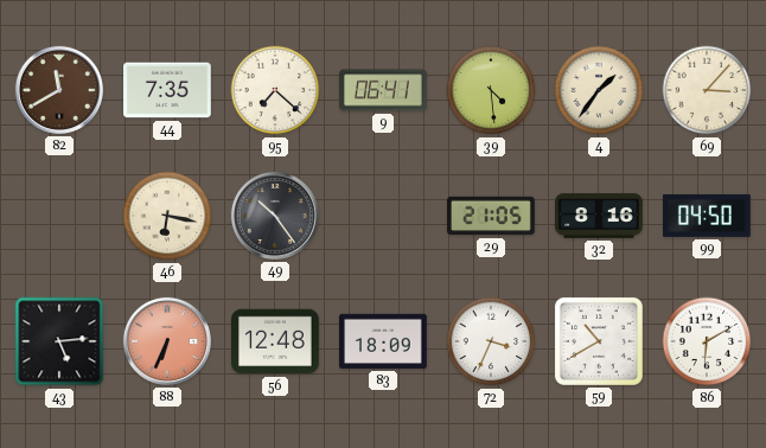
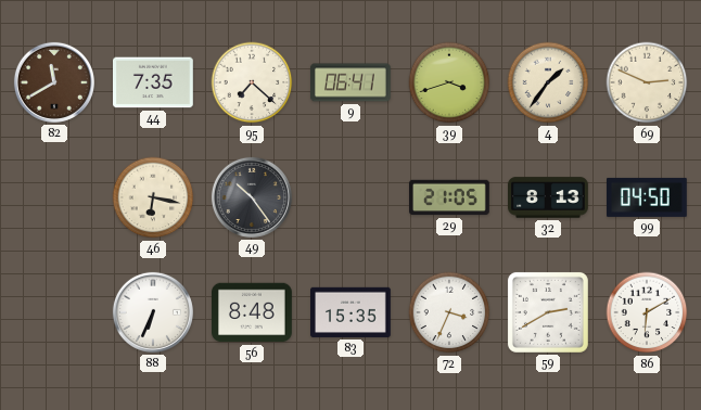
39: 4:29 -> 3:42 (449, 82)
69: 3:07 -> 2:49 (647, 82)
32: 8:16 -> 8:13 (549, 197)
43: 5:14 -> none (59, 341)
88 dial: salmon -> white (153, 312)
56: 12:48 -> 8:48 (253, 312)
83: 18:09 -> 15:35 (352, 312)
59: 10:40 -> 2:40 (548, 312)
